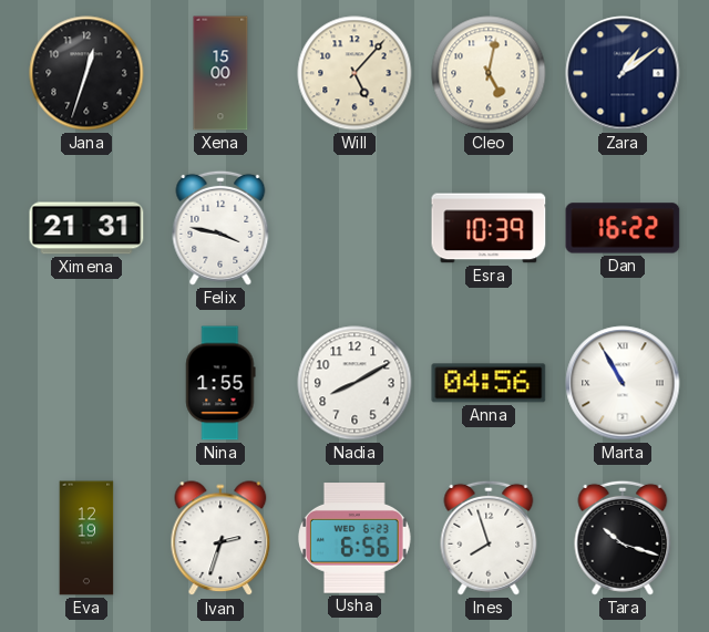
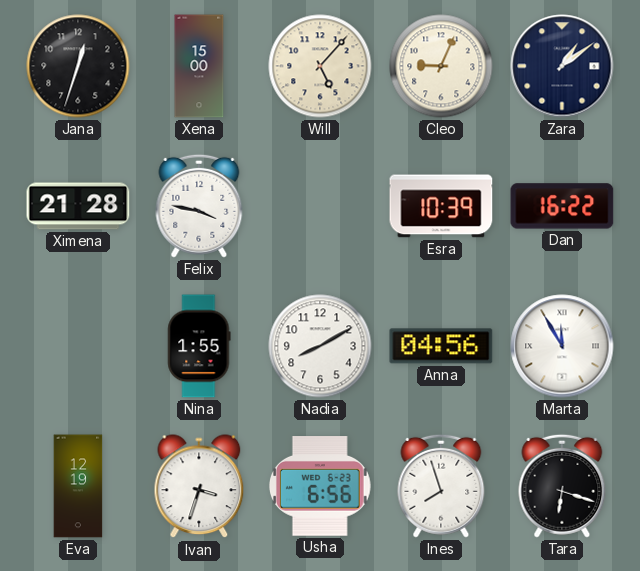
Cleo: 5:02 -> 9:04 (441, 66)
Ximena: 21:31 -> 21:28 (78, 206)
Marta: 10:55 -> 11:55 (562, 346)
Ivan: 2:33 -> 3:33 (199, 487)
Tara: 10:18 -> 6:18 (562, 486)
